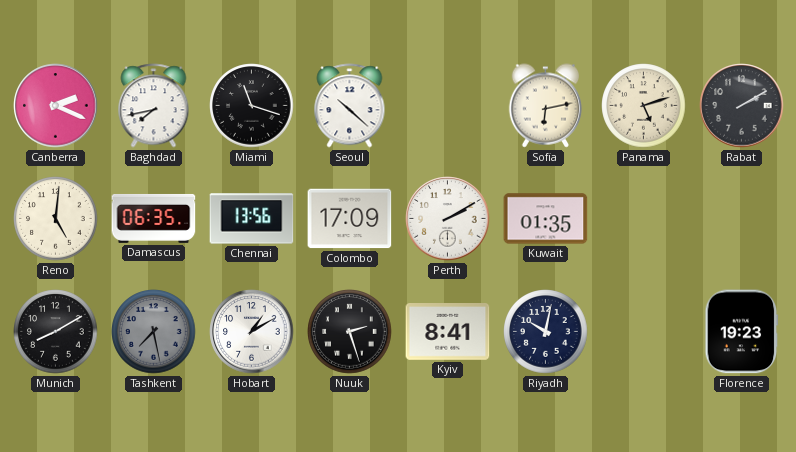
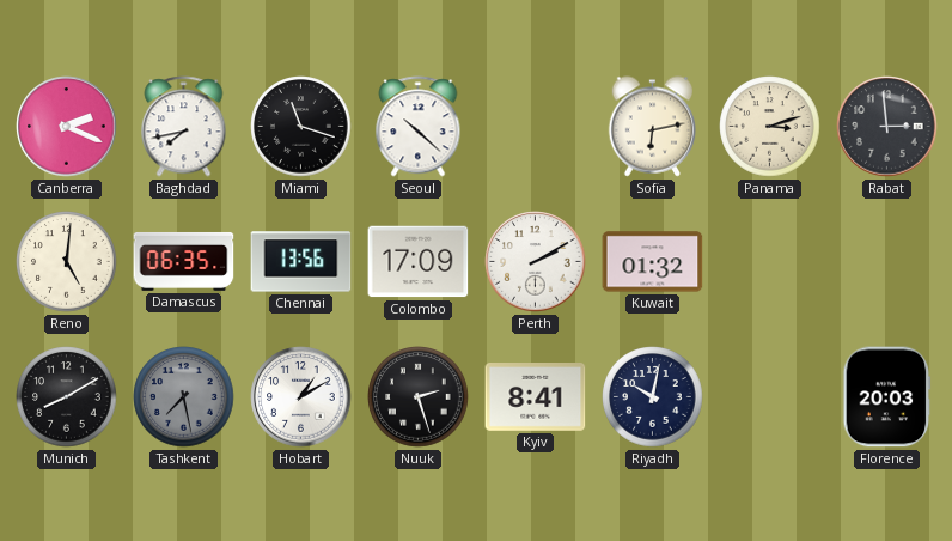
Panama: 5:12 -> 3:12 (770, 127)
Rabat: 2:10 -> 2:59 (887, 127)
Kuwait: 01:35 -> 01:32 (653, 262)
Florence: 19:23 -> 20:03 (887, 397)
